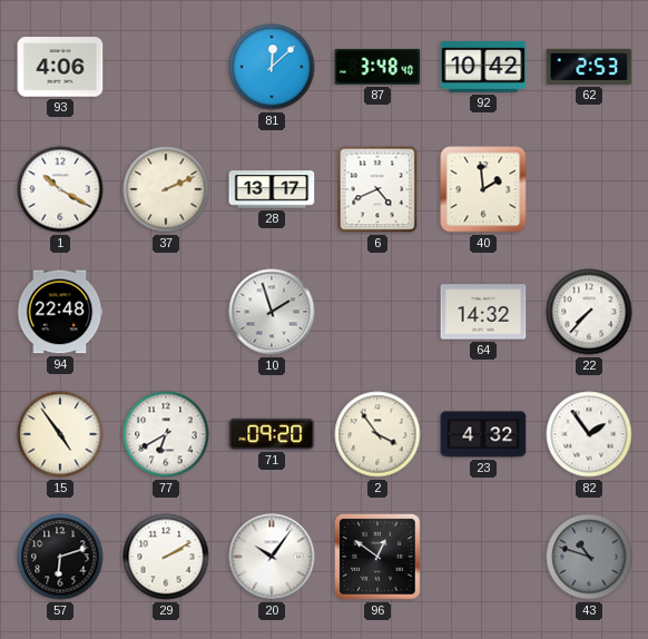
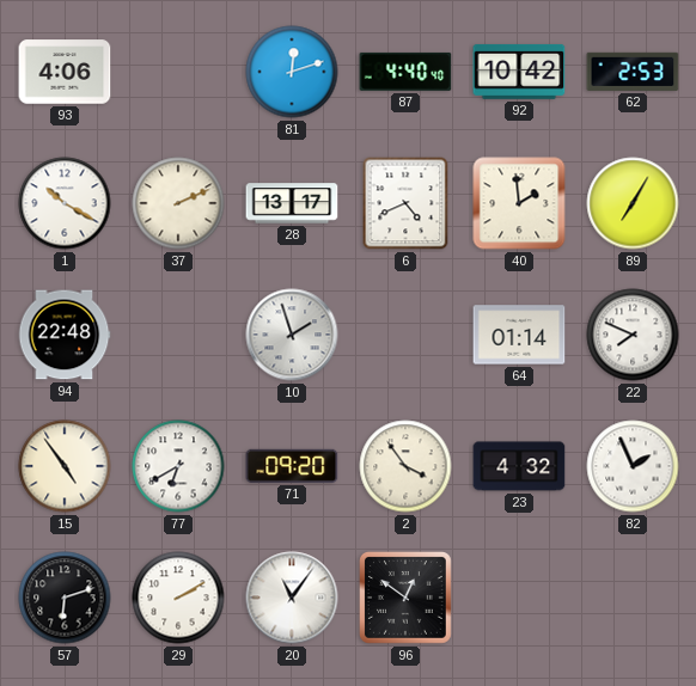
81: 12:08 -> 12:12 (292, 72)
87: 3:48 -> 4:40 (405, 72)
89: none -> 7:05 (633, 203)
64: 14:32 -> 01:14 (519, 335)
22: 7:37 -> 7:49 (633, 335)
82: 1:54 -> 1:56 (633, 466)
20: 10:06 -> 11:06 (292, 598)
43: 10:48 -> none (589, 557)
